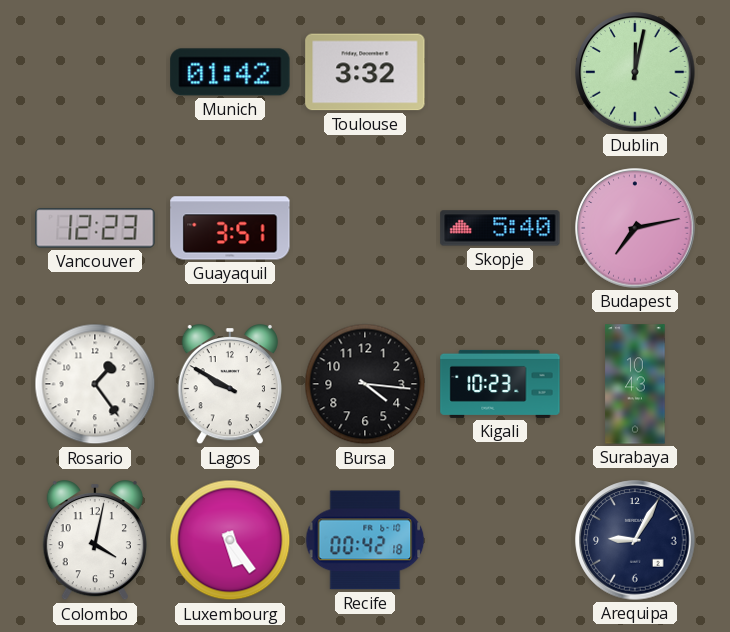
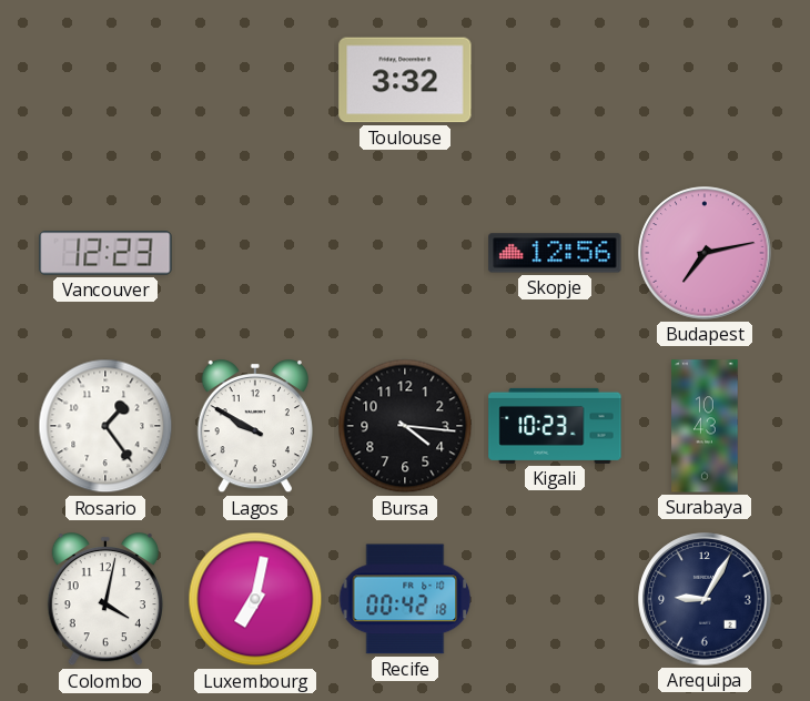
Munich: 01:42 -> none (230, 72)
Dublin: 12:02 -> none (635, 72)
Guayaquil: 3:51 -> none (230, 228)
Skopje: 5:40 -> 12:56 (555, 253)
Luxembourg: 5:24 -> 7:02 (255, 599)
